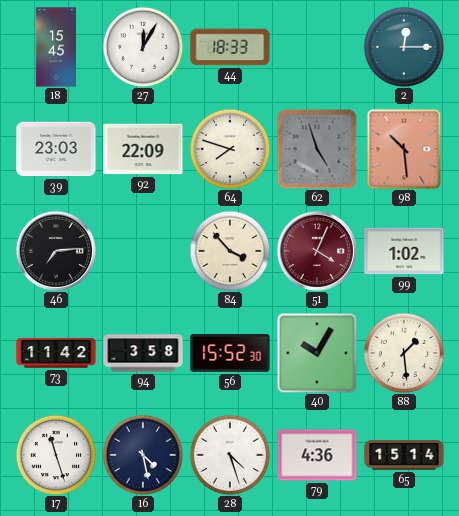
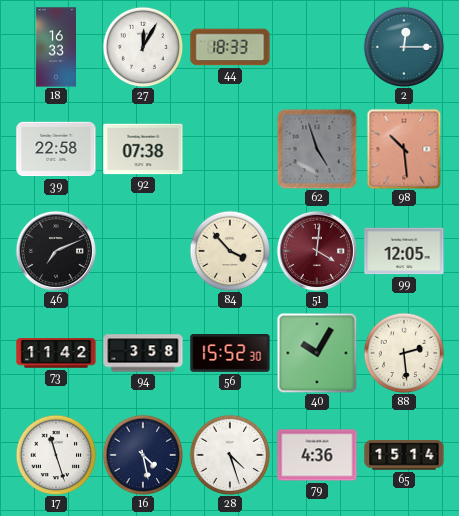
18: 15:45 -> 16:33 (55, 47)
39: 23:03 -> 22:58 (56, 149)
92: 22:09 -> 07:38 (143, 149)
64: 7:48 -> none (230, 149)
46: 7:14 -> 7:11 (56, 251)
51: 4:04 -> 4:01 (317, 251)
99: 1:02 -> 12:05 (404, 251)
88: 1:29 -> 2:29 (404, 353)
